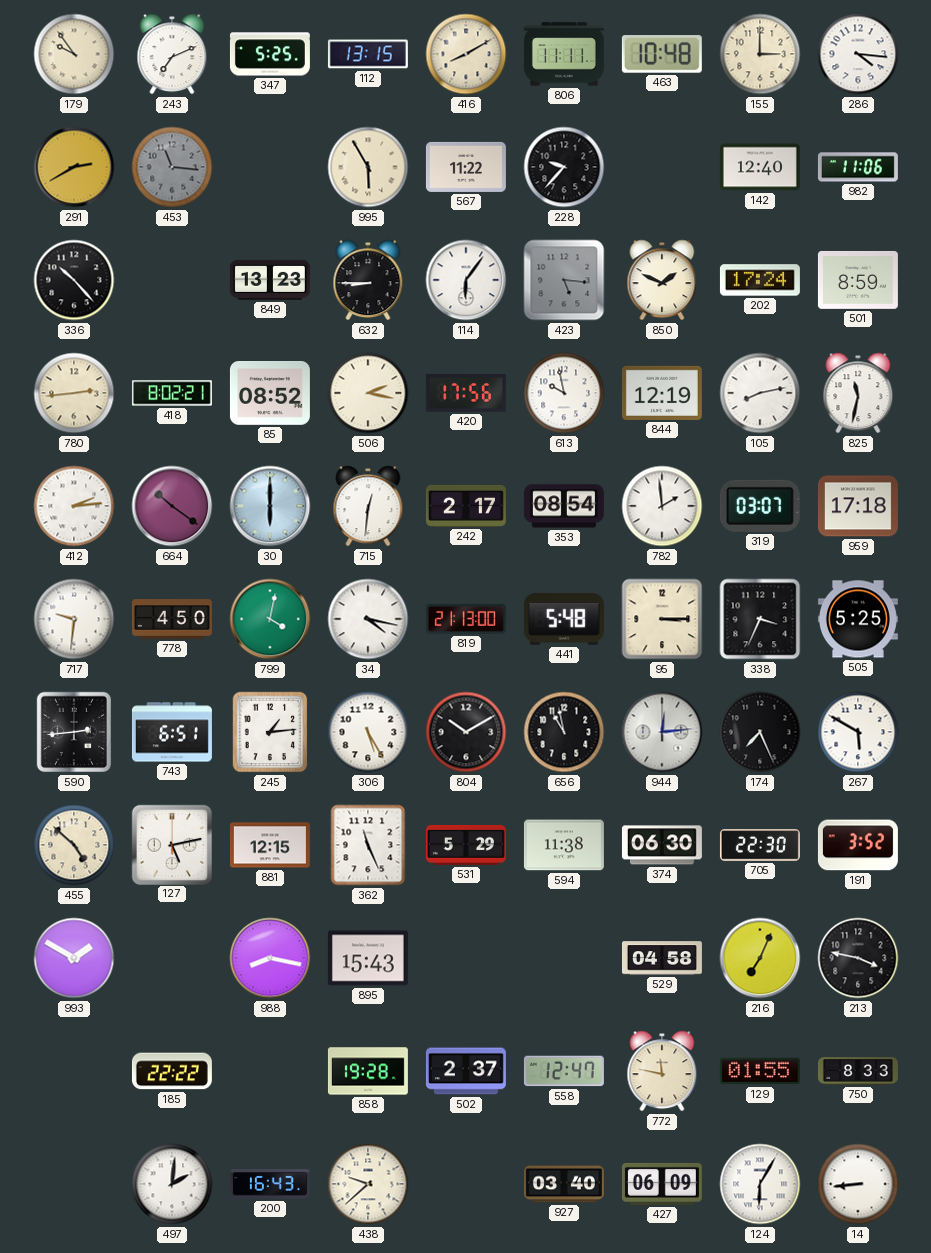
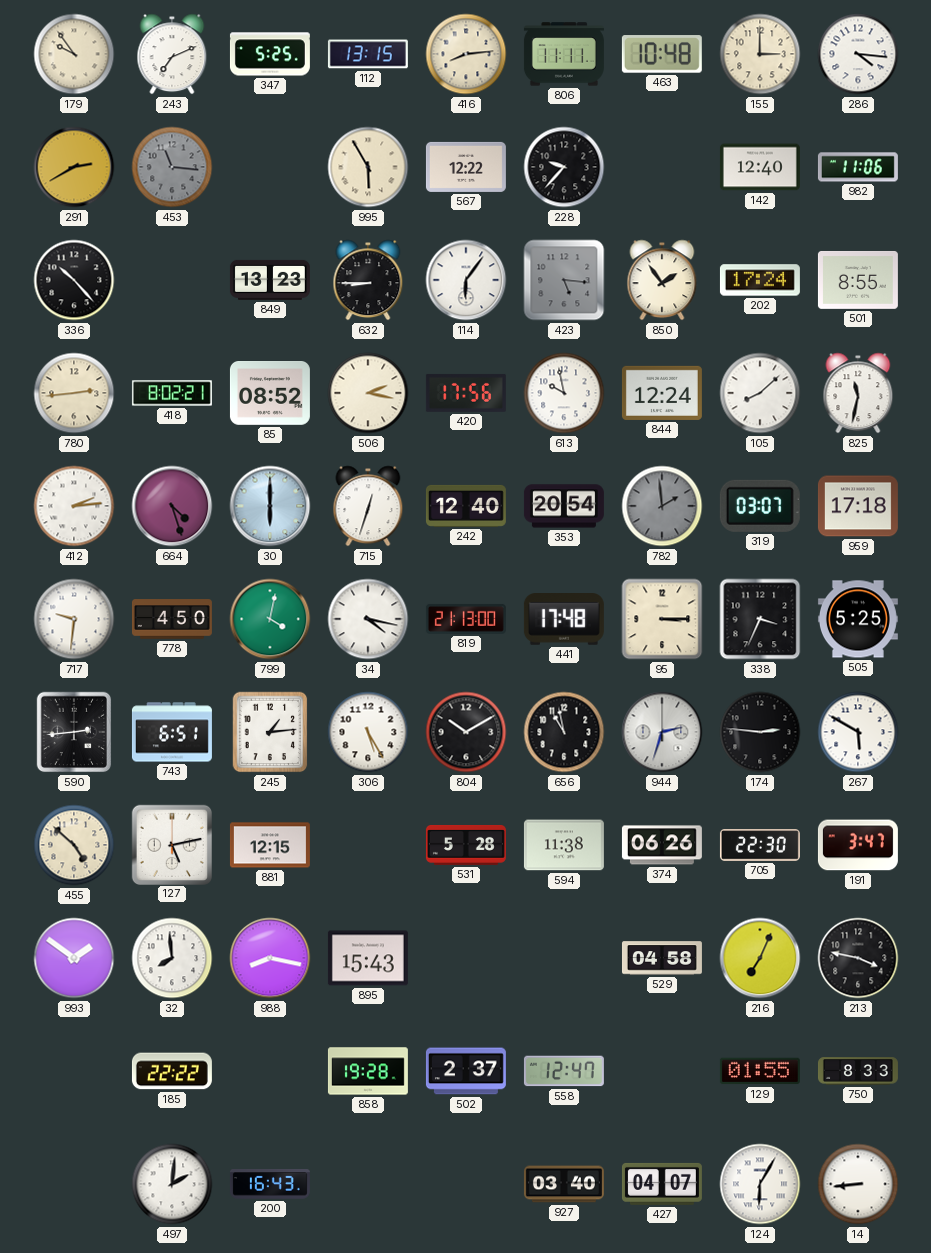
416: 8:10 -> 8:14 (466, 54)
567: 11:22 -> 12:22 (466, 167)
850: 1:49 -> 1:54 (662, 280)
501: 8:59 -> 8:55 (858, 280)
844: 12:19 -> 12:24 (662, 393)
105: 8:13 -> 8:08 (760, 393)
664: 10:21 -> 4:27 (172, 506)
715: 12:31 -> 12:33 (368, 506)
242: 2:17 -> 12:40 (466, 506)
353: 08:54 -> 20:54 (564, 506)
782 dial: white -> grey (662, 506)
441: 5:48 -> 17:48 (564, 620)
944: 12:14 -> 2:33 (662, 732)
174: 7:26 -> 2:46 (760, 732)
362: 11:26 -> none (368, 845)
531: 5:29 -> 5:28 (466, 845)
374: 06:30 -> 06:26 (662, 845)
191: 3:52 -> 3:47 (858, 845)
993: 1:50 -> 1:51 (74, 958)
32: none -> 7:59 (172, 958)
772: 11:47 -> none (662, 1071)
438: 9:38 -> none (368, 1184)
427: 06:09 -> 04:07 (662, 1184)
